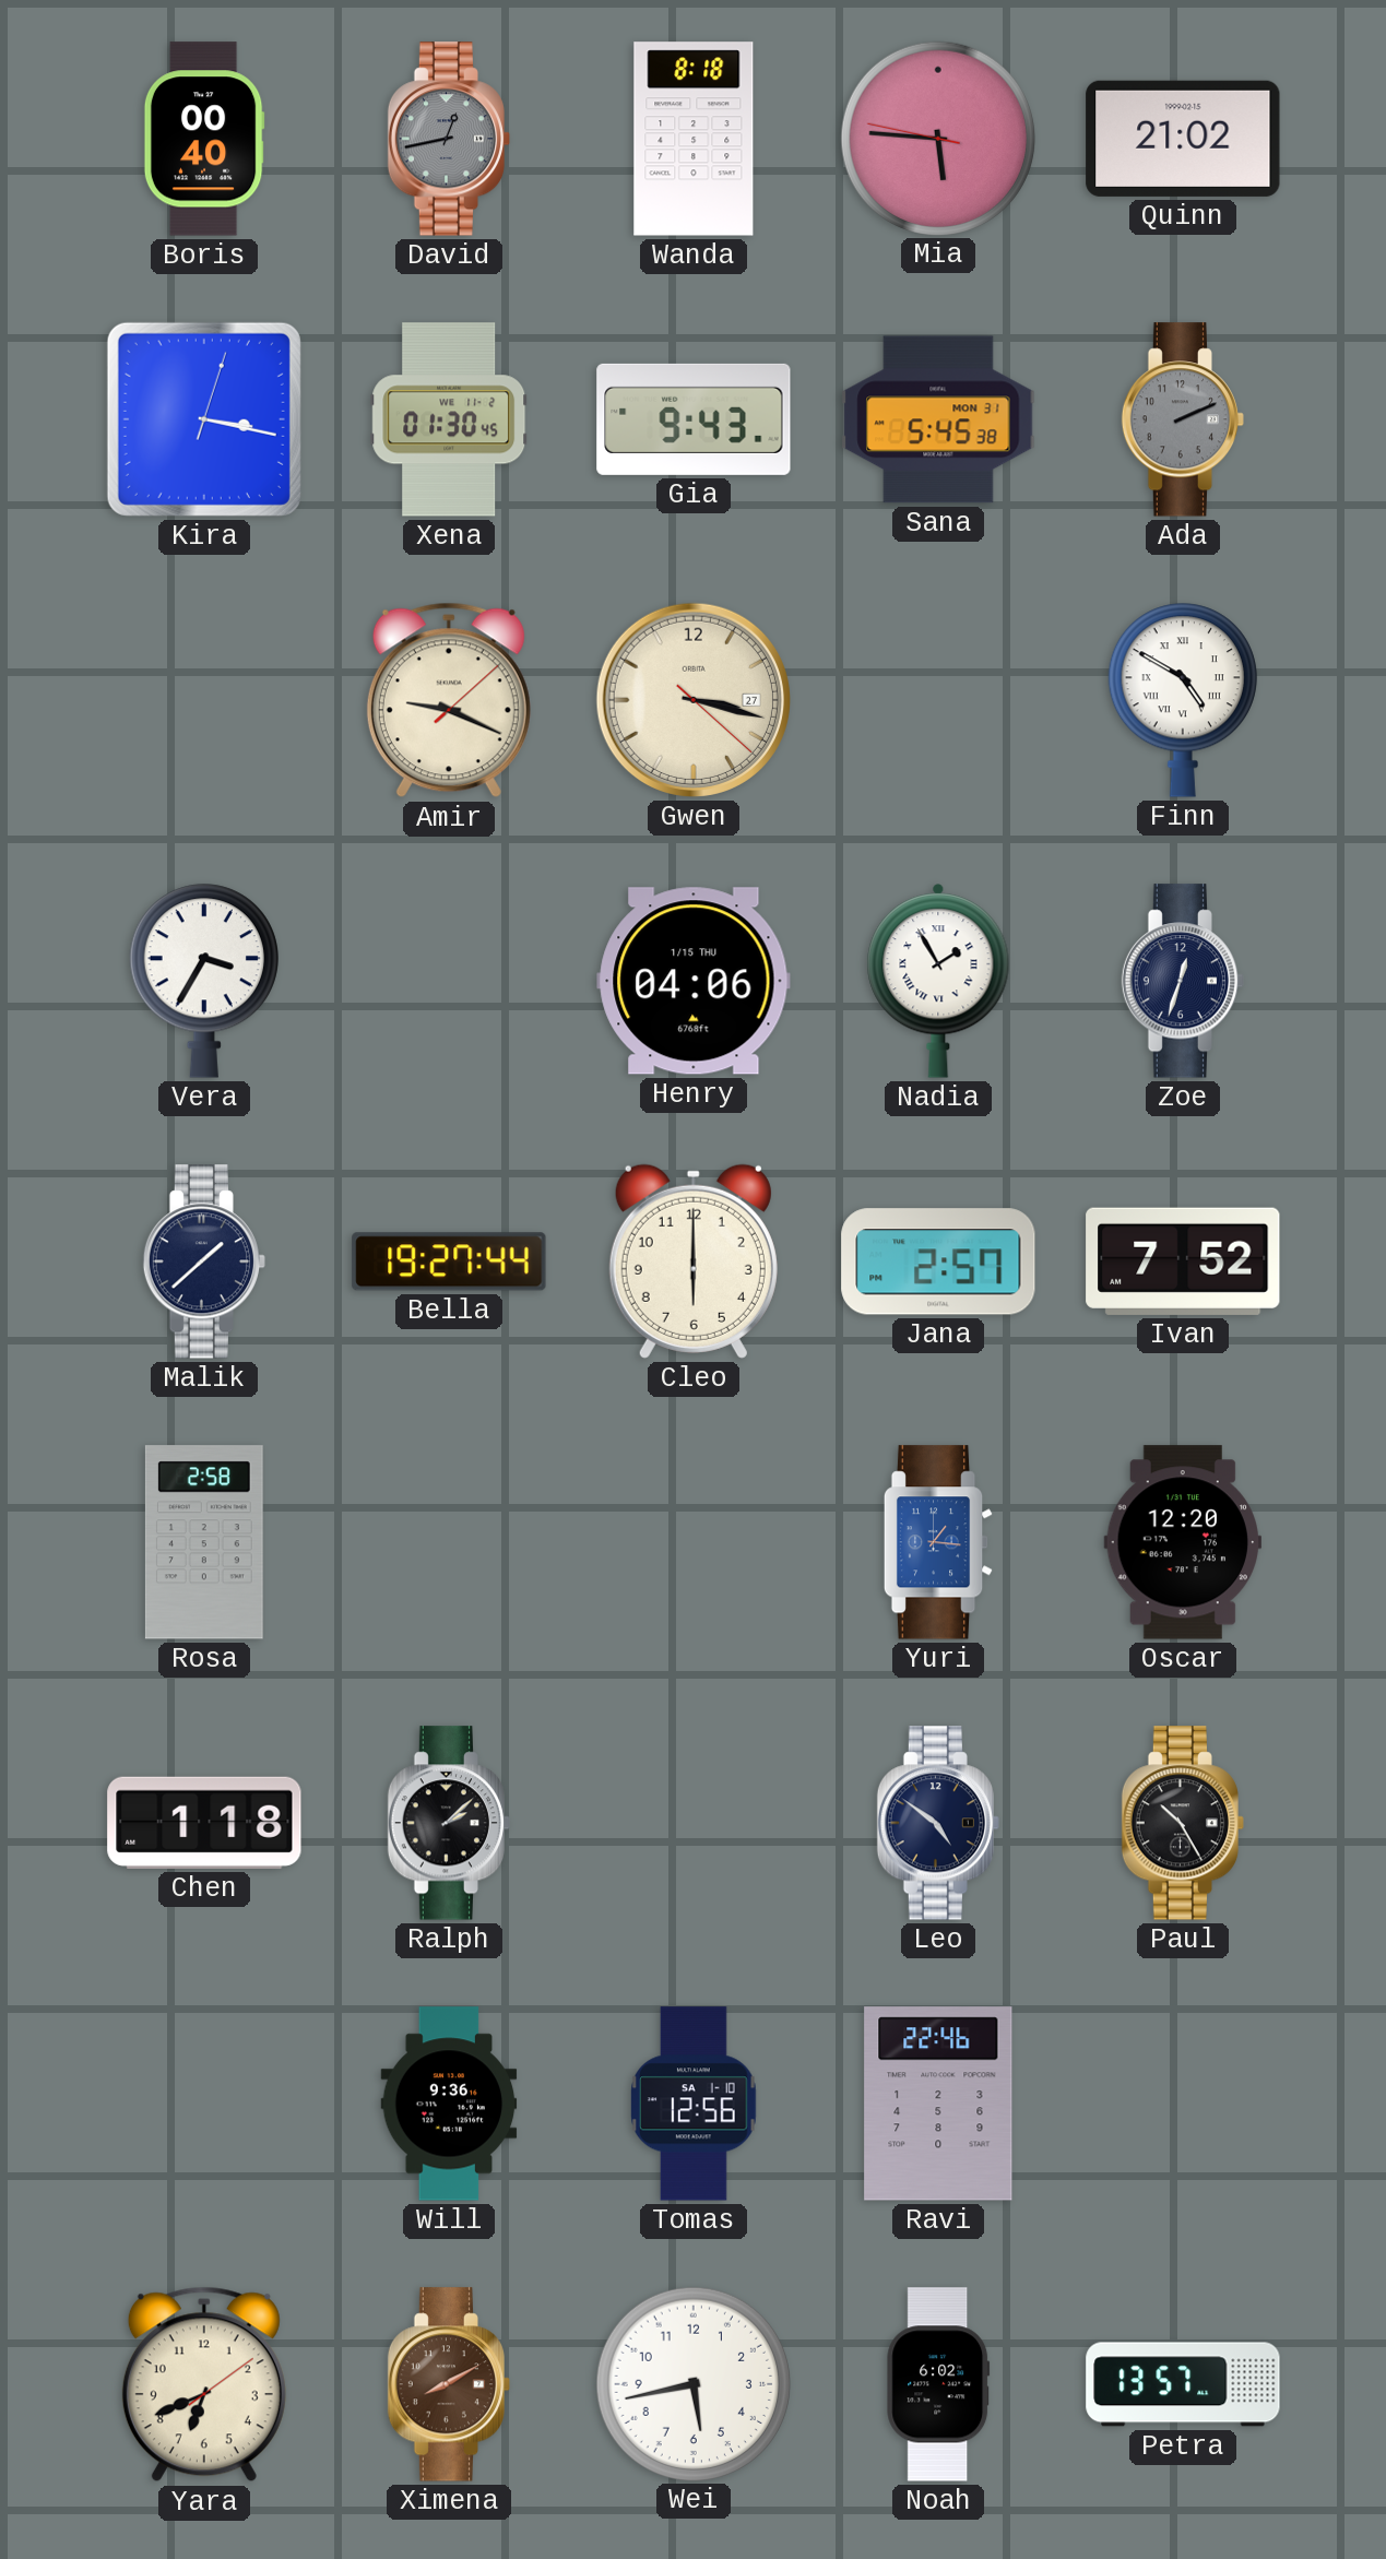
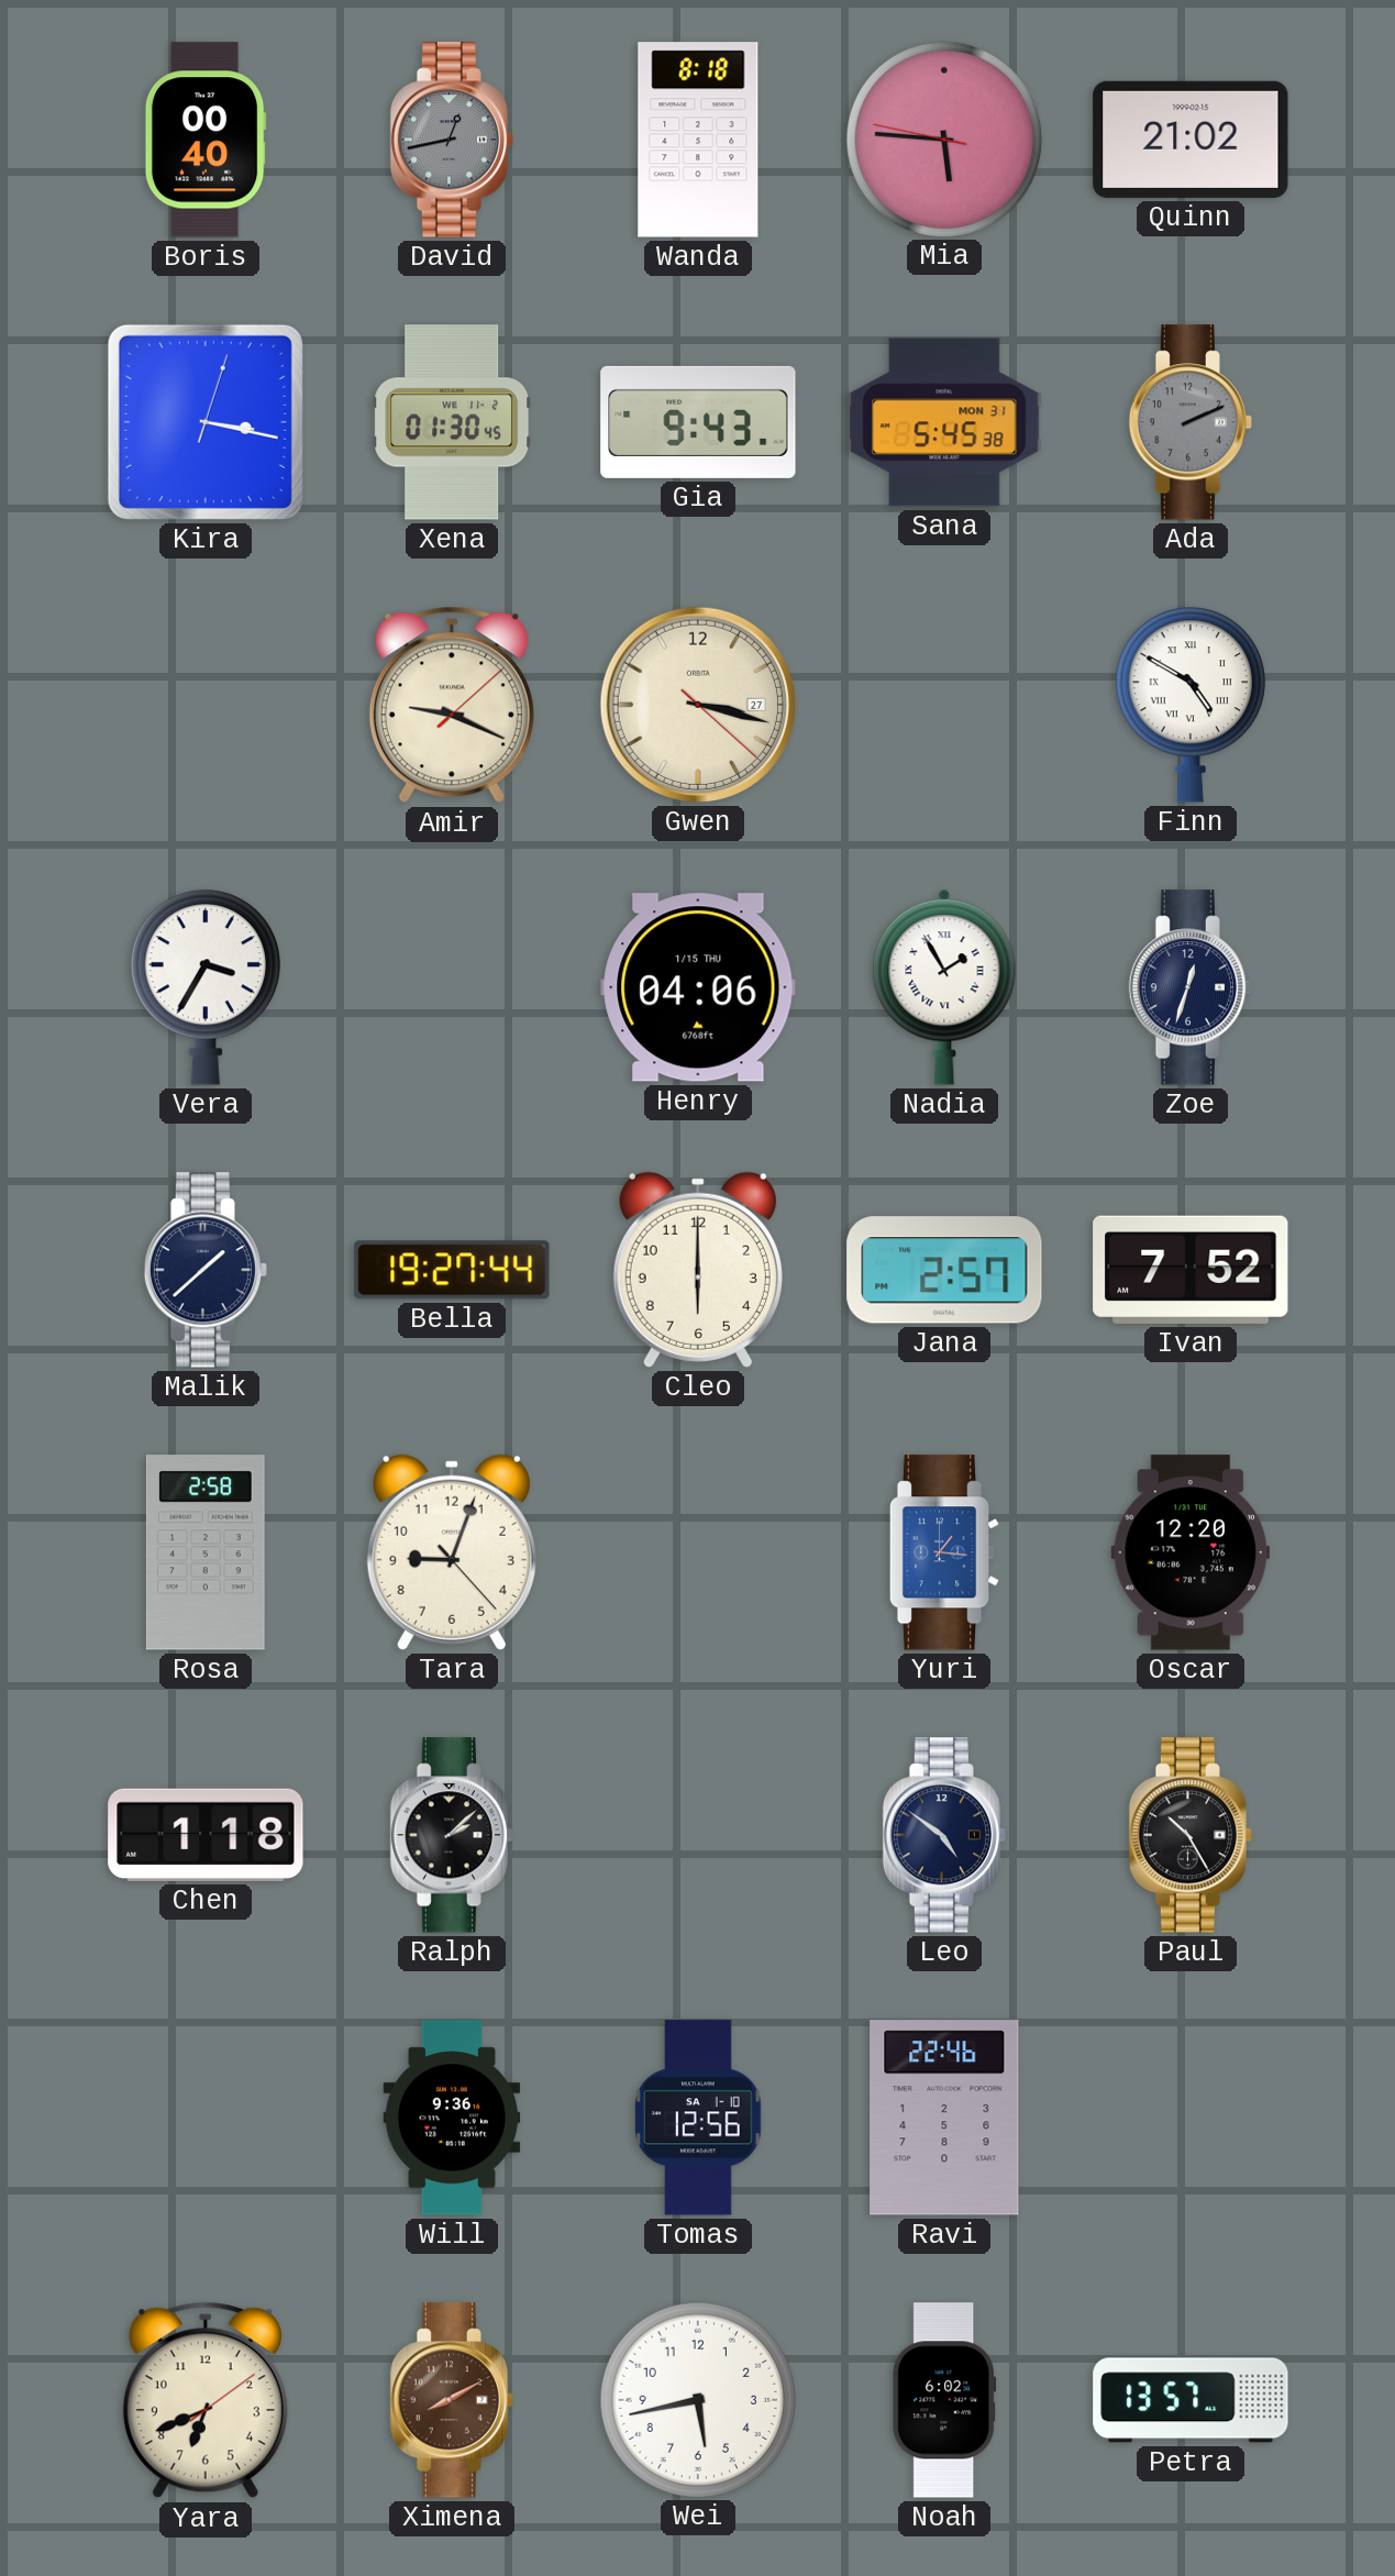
Tara: none -> 9:03 (452, 1552)
